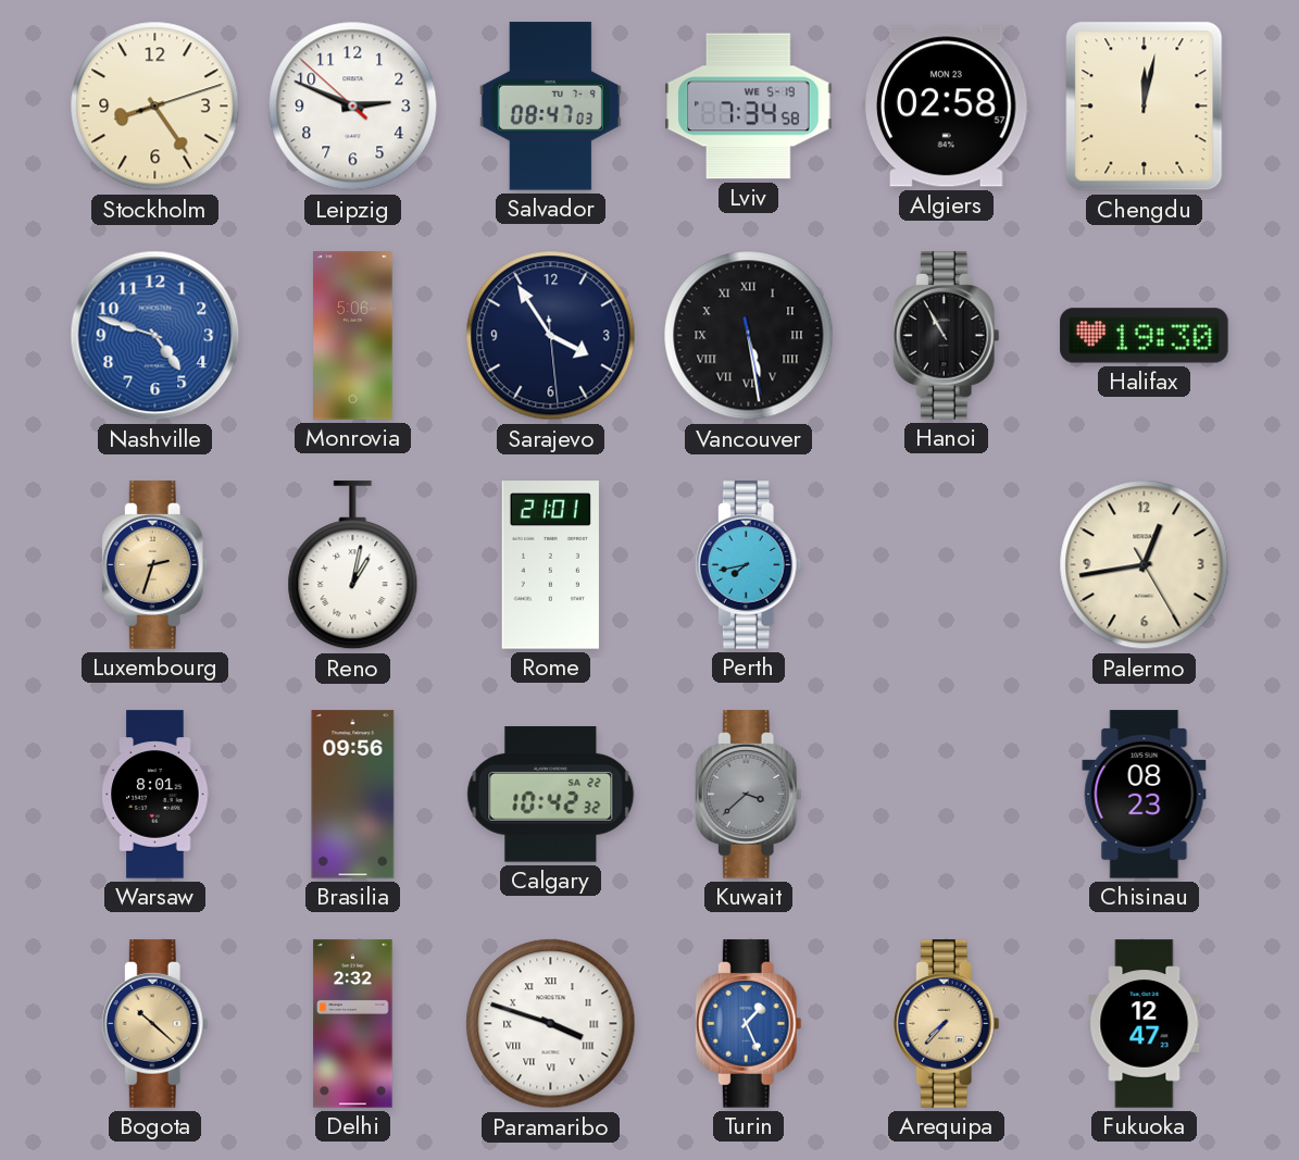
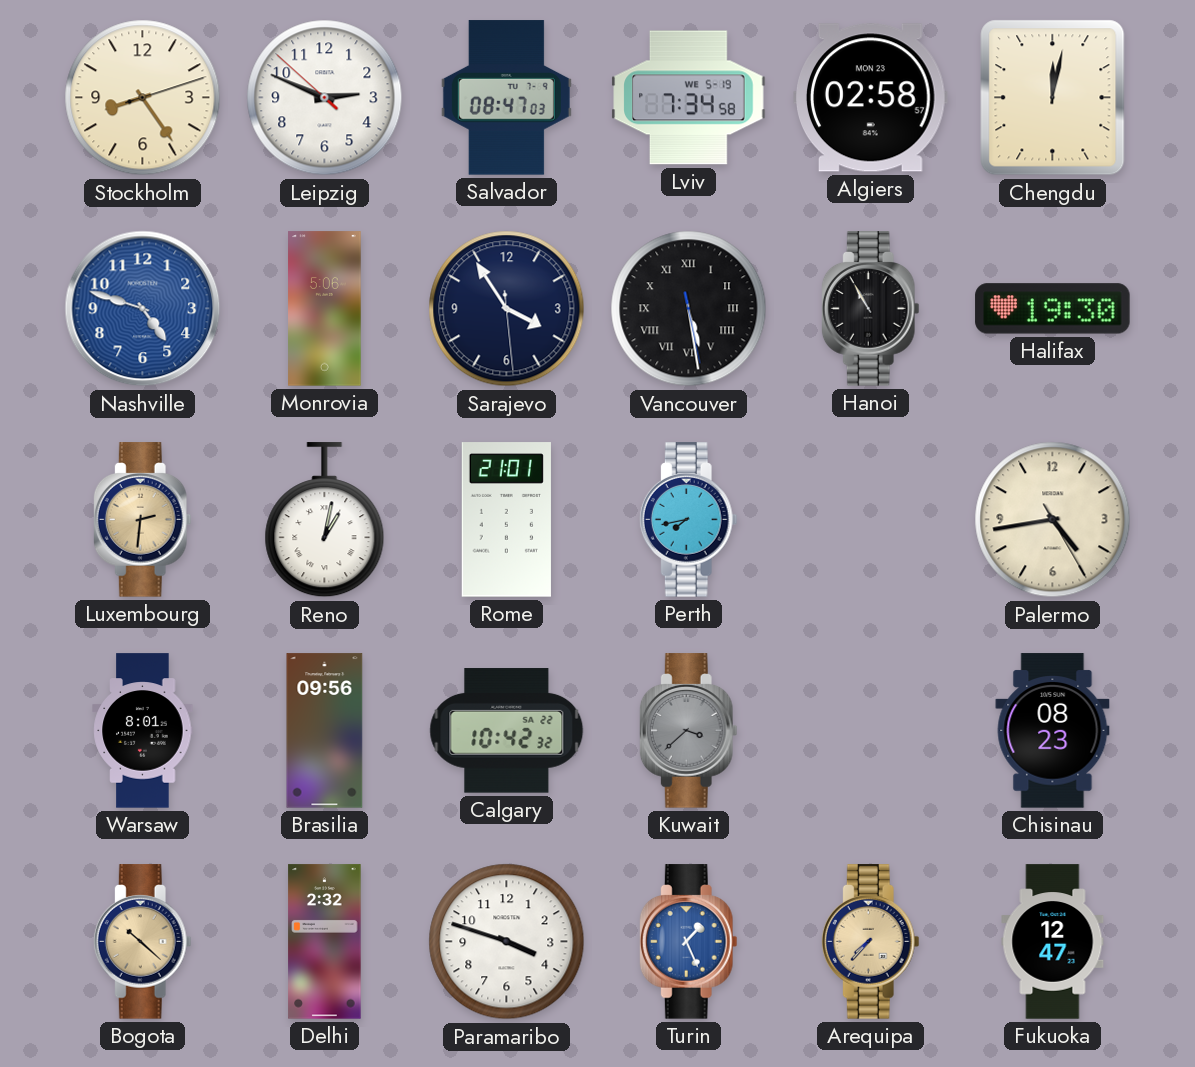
Luxembourg: 2:33 -> 2:31 (142, 520)
Palermo: 12:43 -> 4:43 (1053, 520)
Paramaribo numerals: Roman -> Arabic (507, 942)
